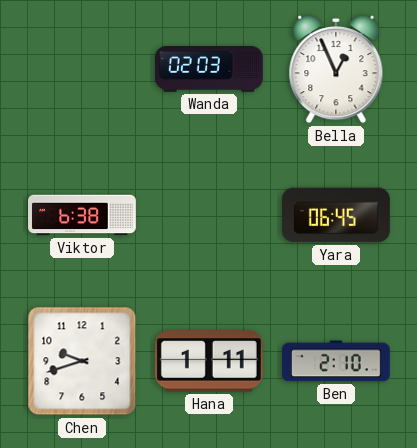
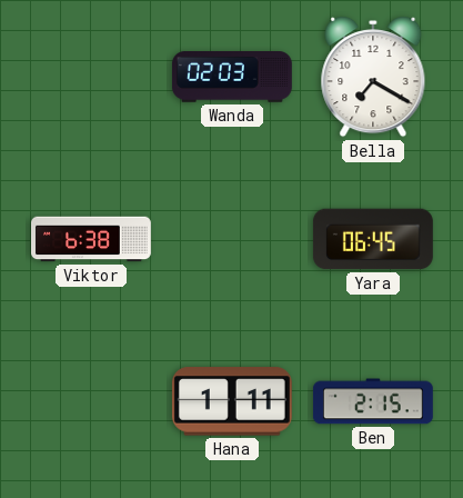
Bella: 12:56 -> 7:20 (373, 78)
Chen: 9:42 -> none (82, 361)
Ben: 2:10 -> 2:15 (373, 401)
